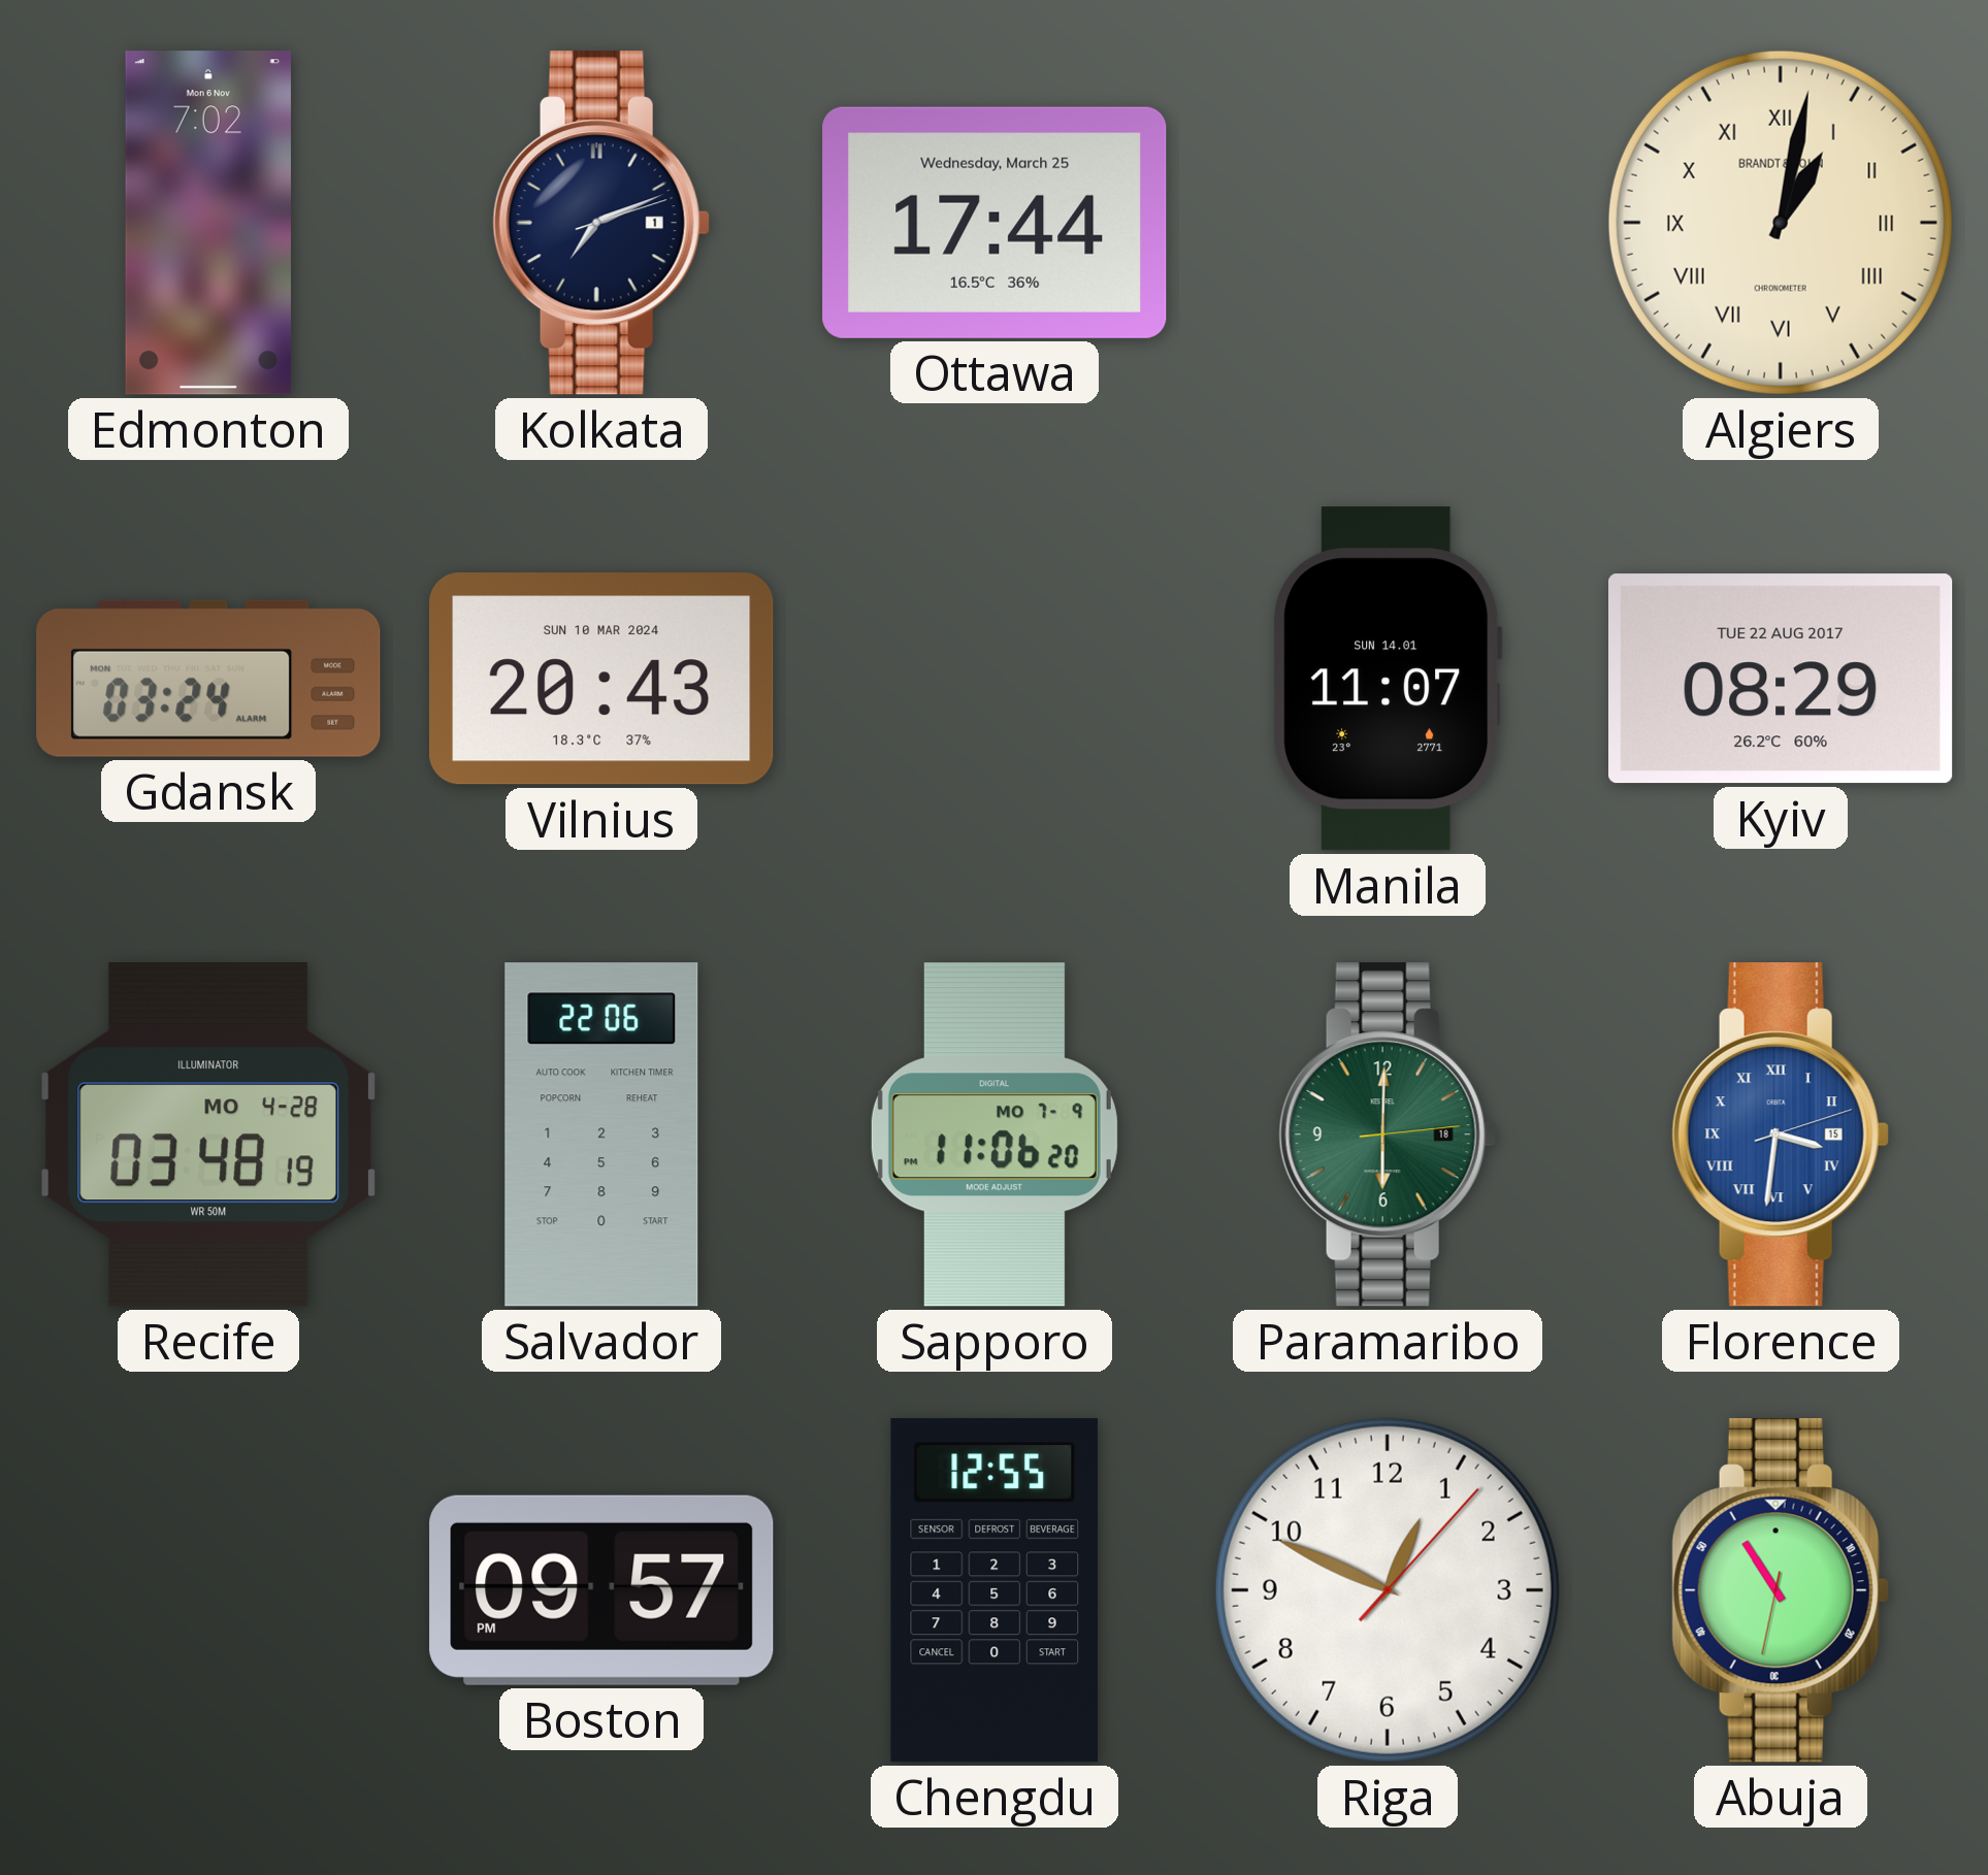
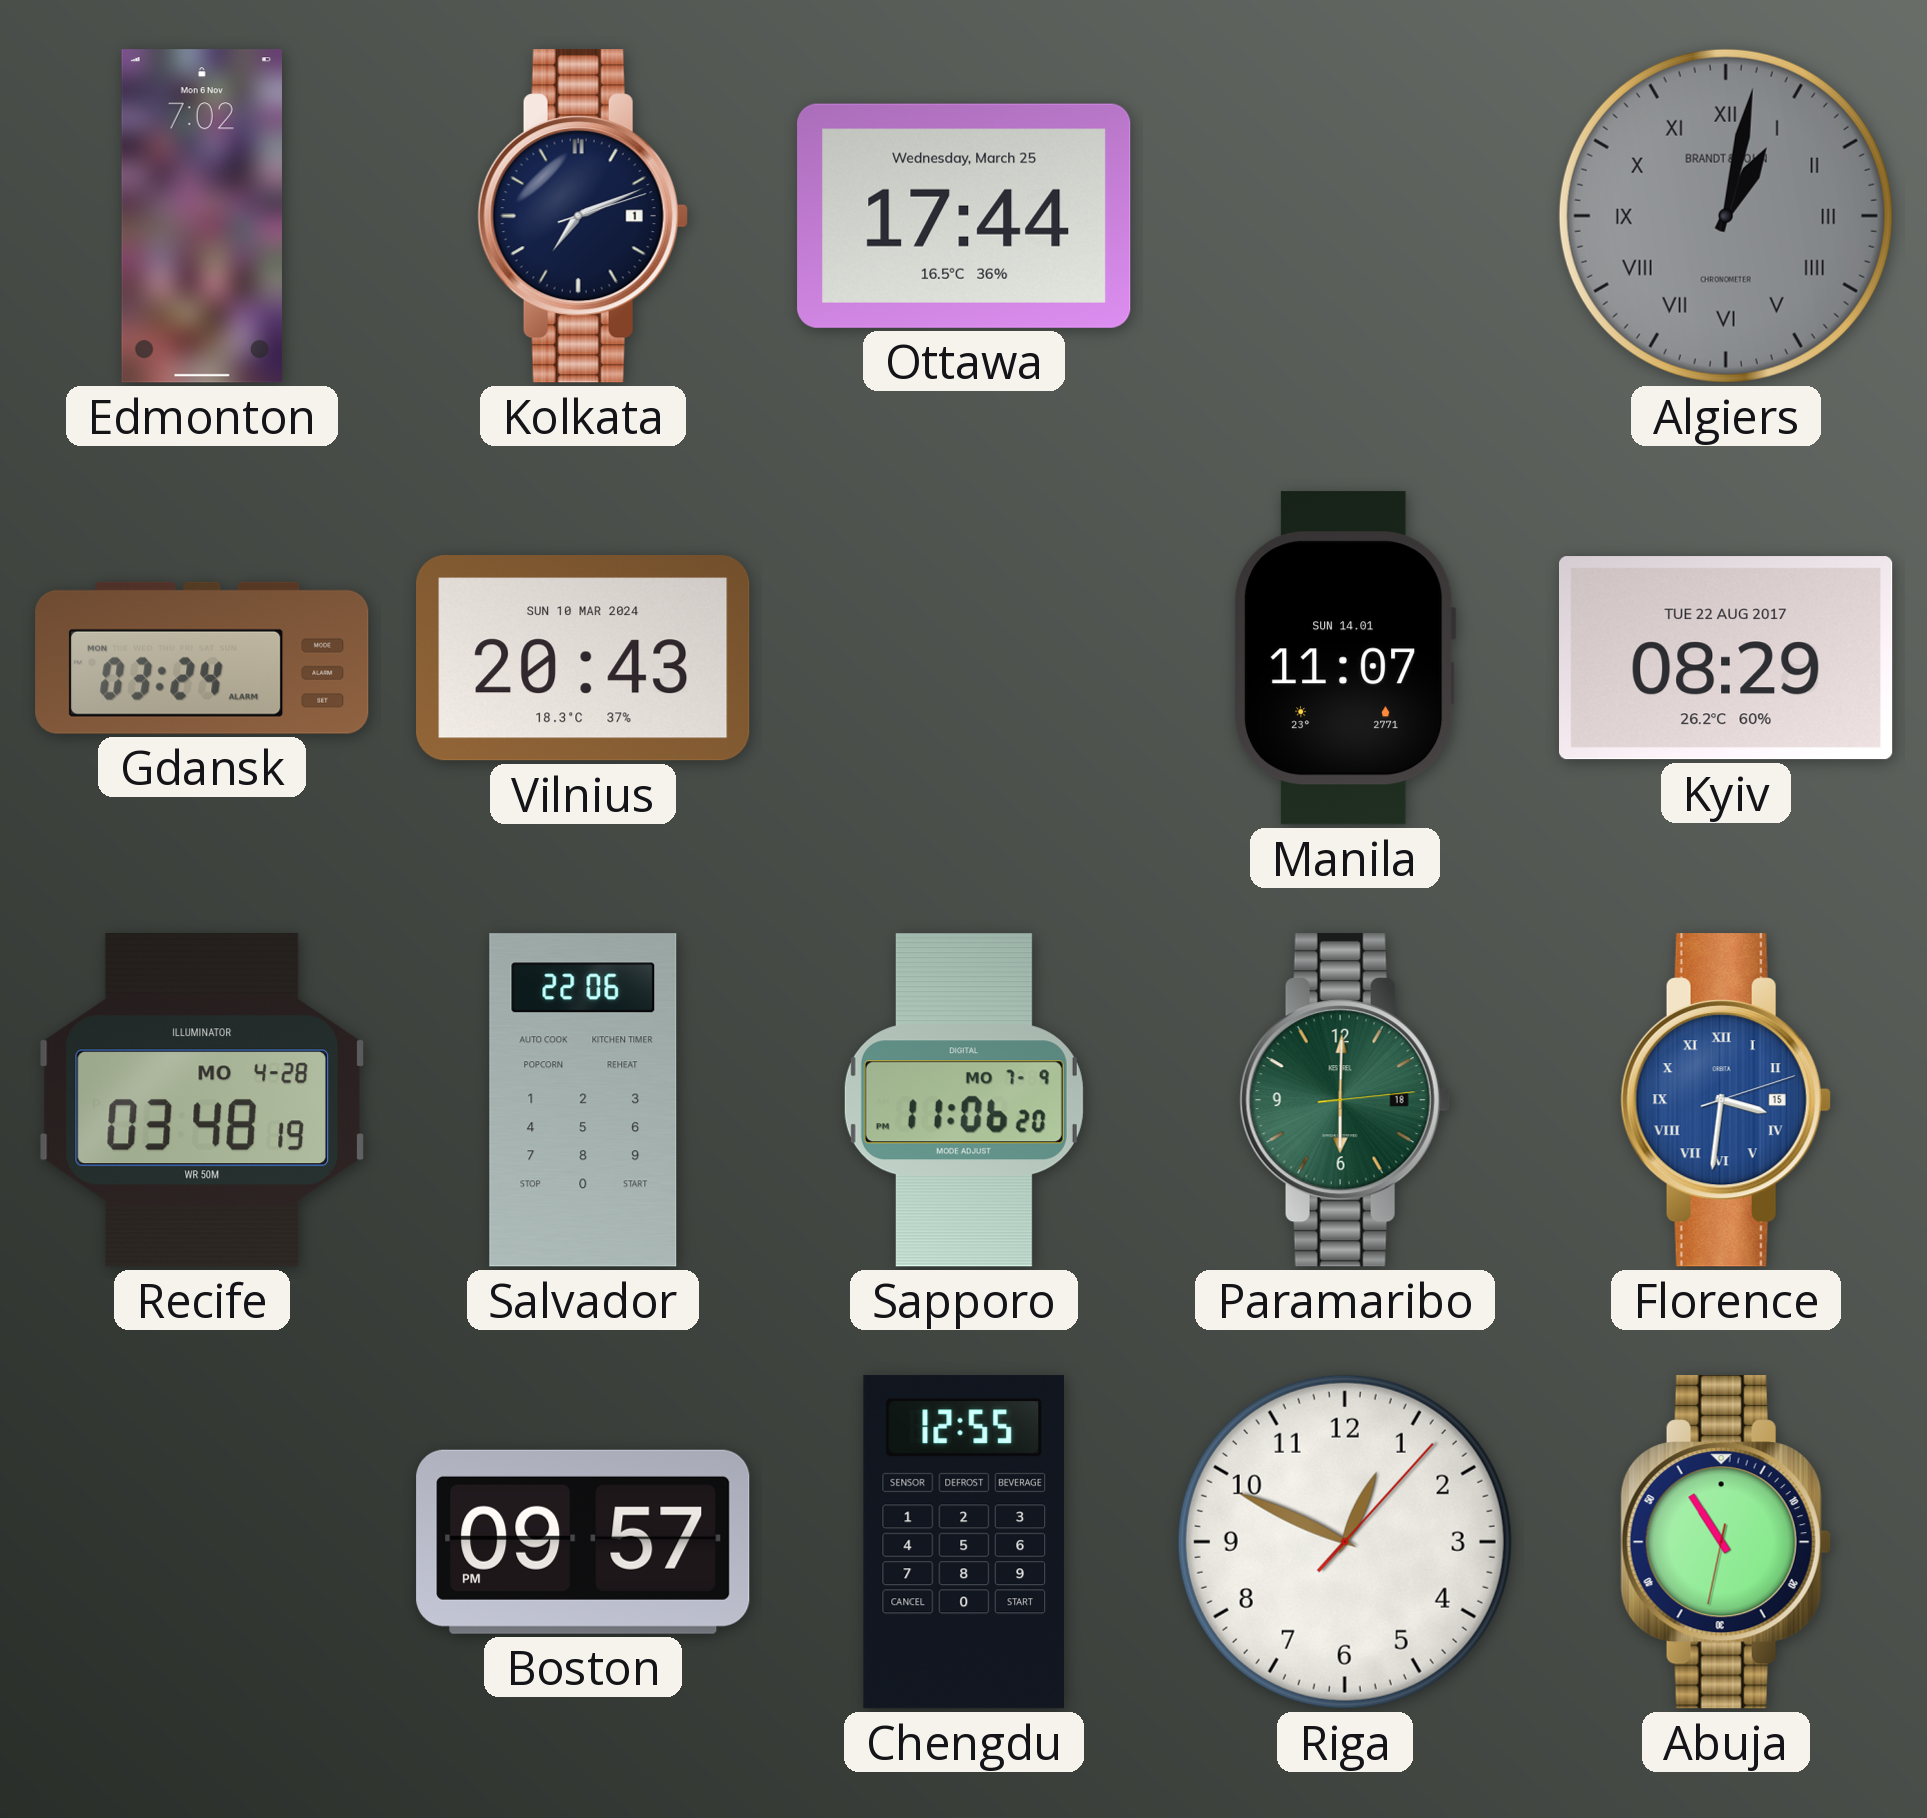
Algiers dial: cream -> grey (1726, 216)
